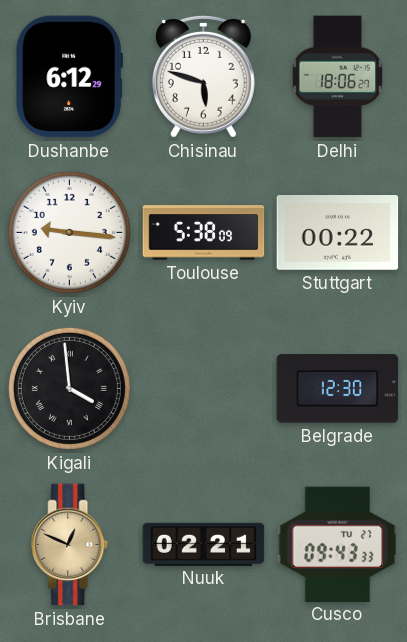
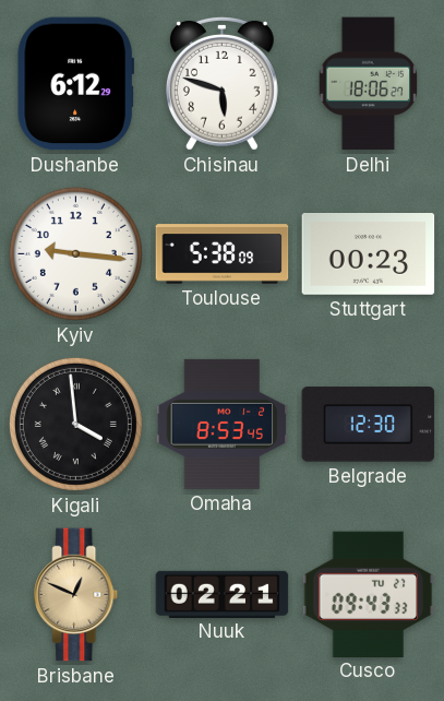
Stuttgart: 00:22 -> 00:23 (369, 254)
Omaha: none -> 8:53 (223, 424)
